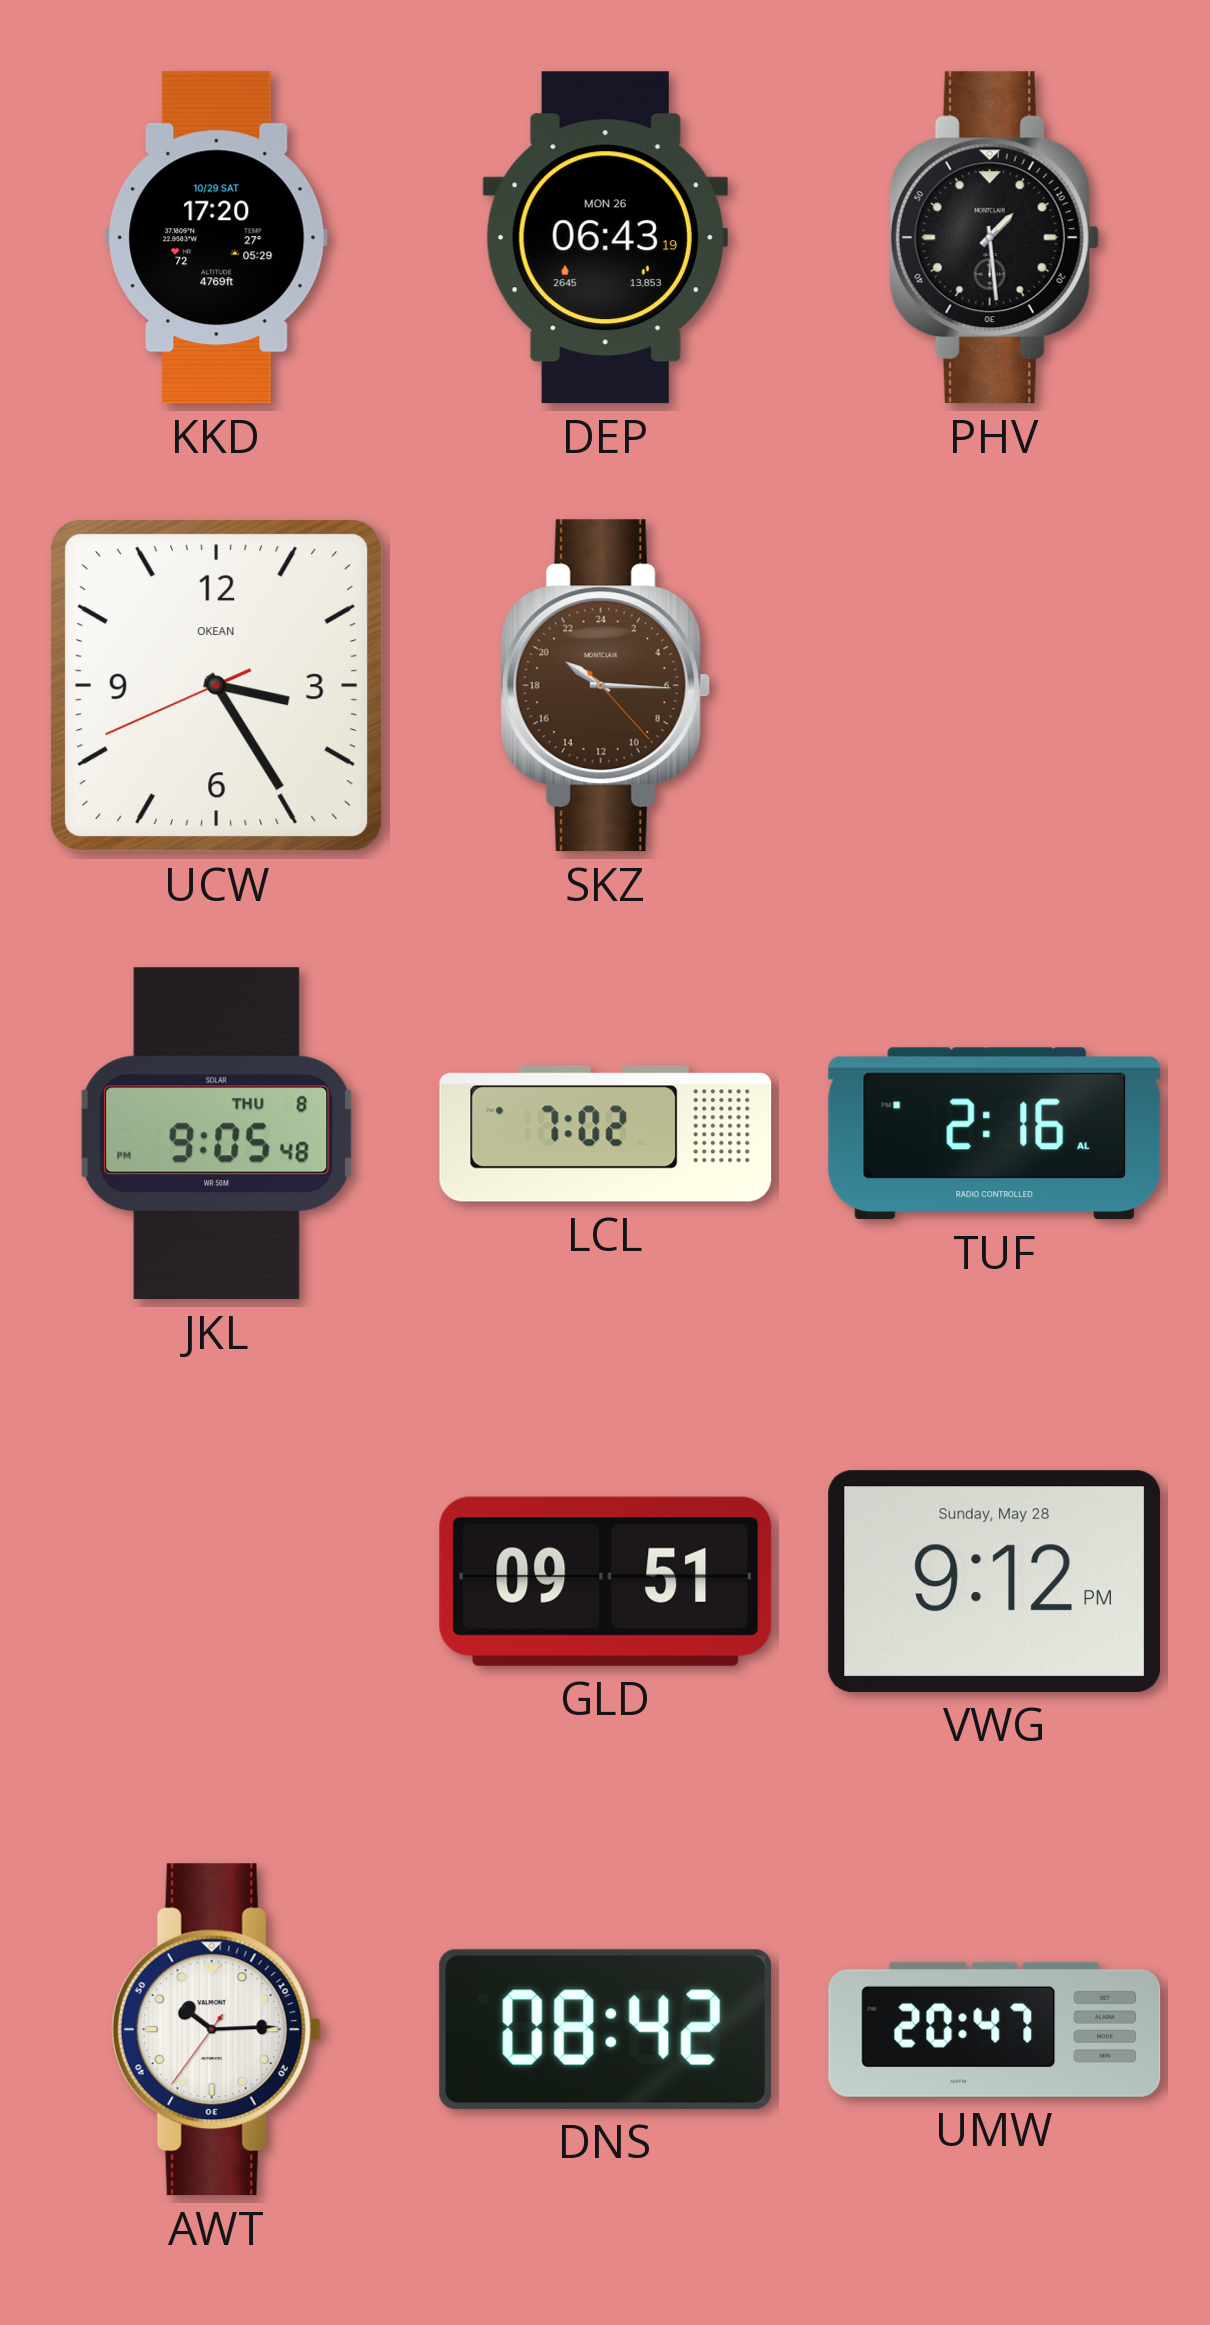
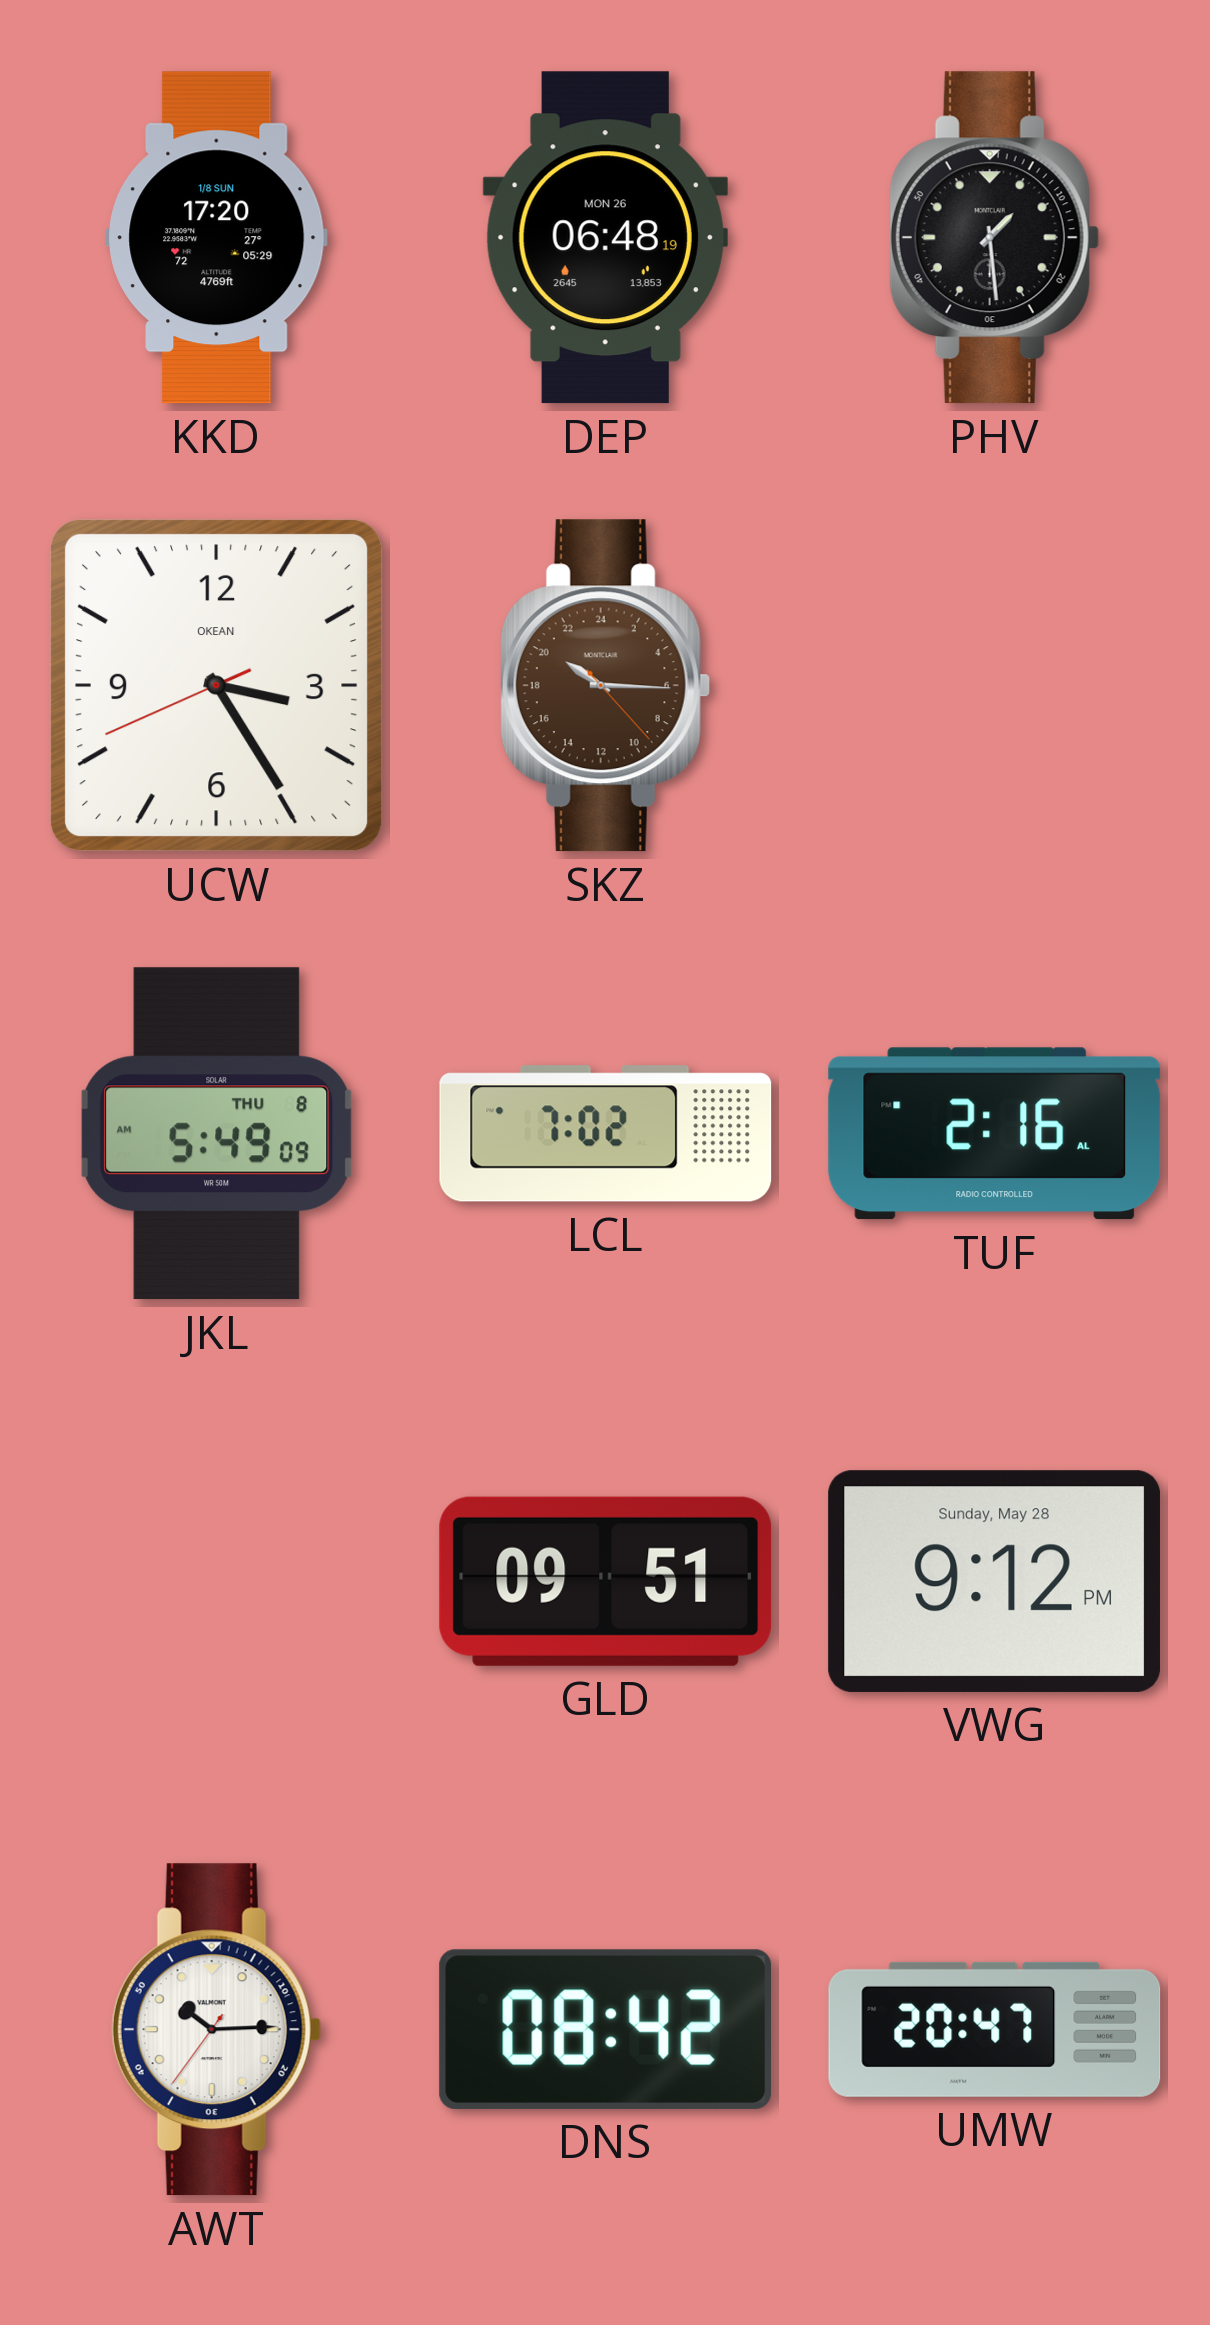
KKD date: 10/29 SAT -> 1/8 SUN (217, 238)
DEP: 06:43 -> 06:48 (605, 238)
JKL: 9:05 -> 5:49 (217, 1134)
